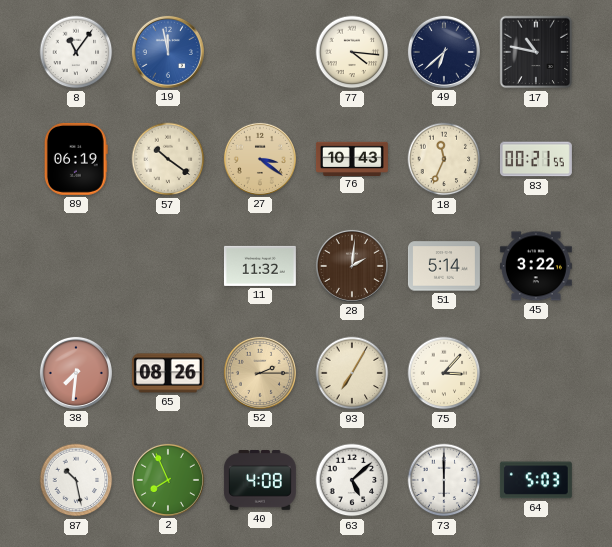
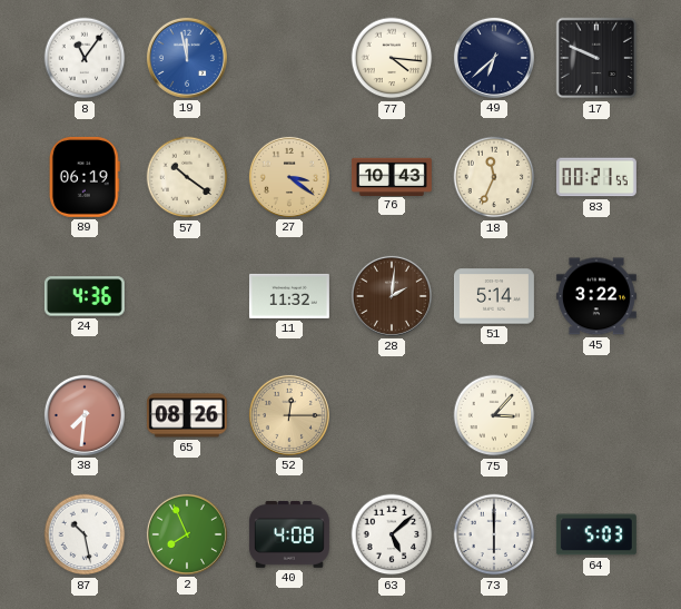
17: 10:47 -> 9:49 (596, 58)
24: none -> 4:36 (85, 296)
52: 2:15 -> 12:15 (289, 415)
93: 7:05 -> none (352, 373)
